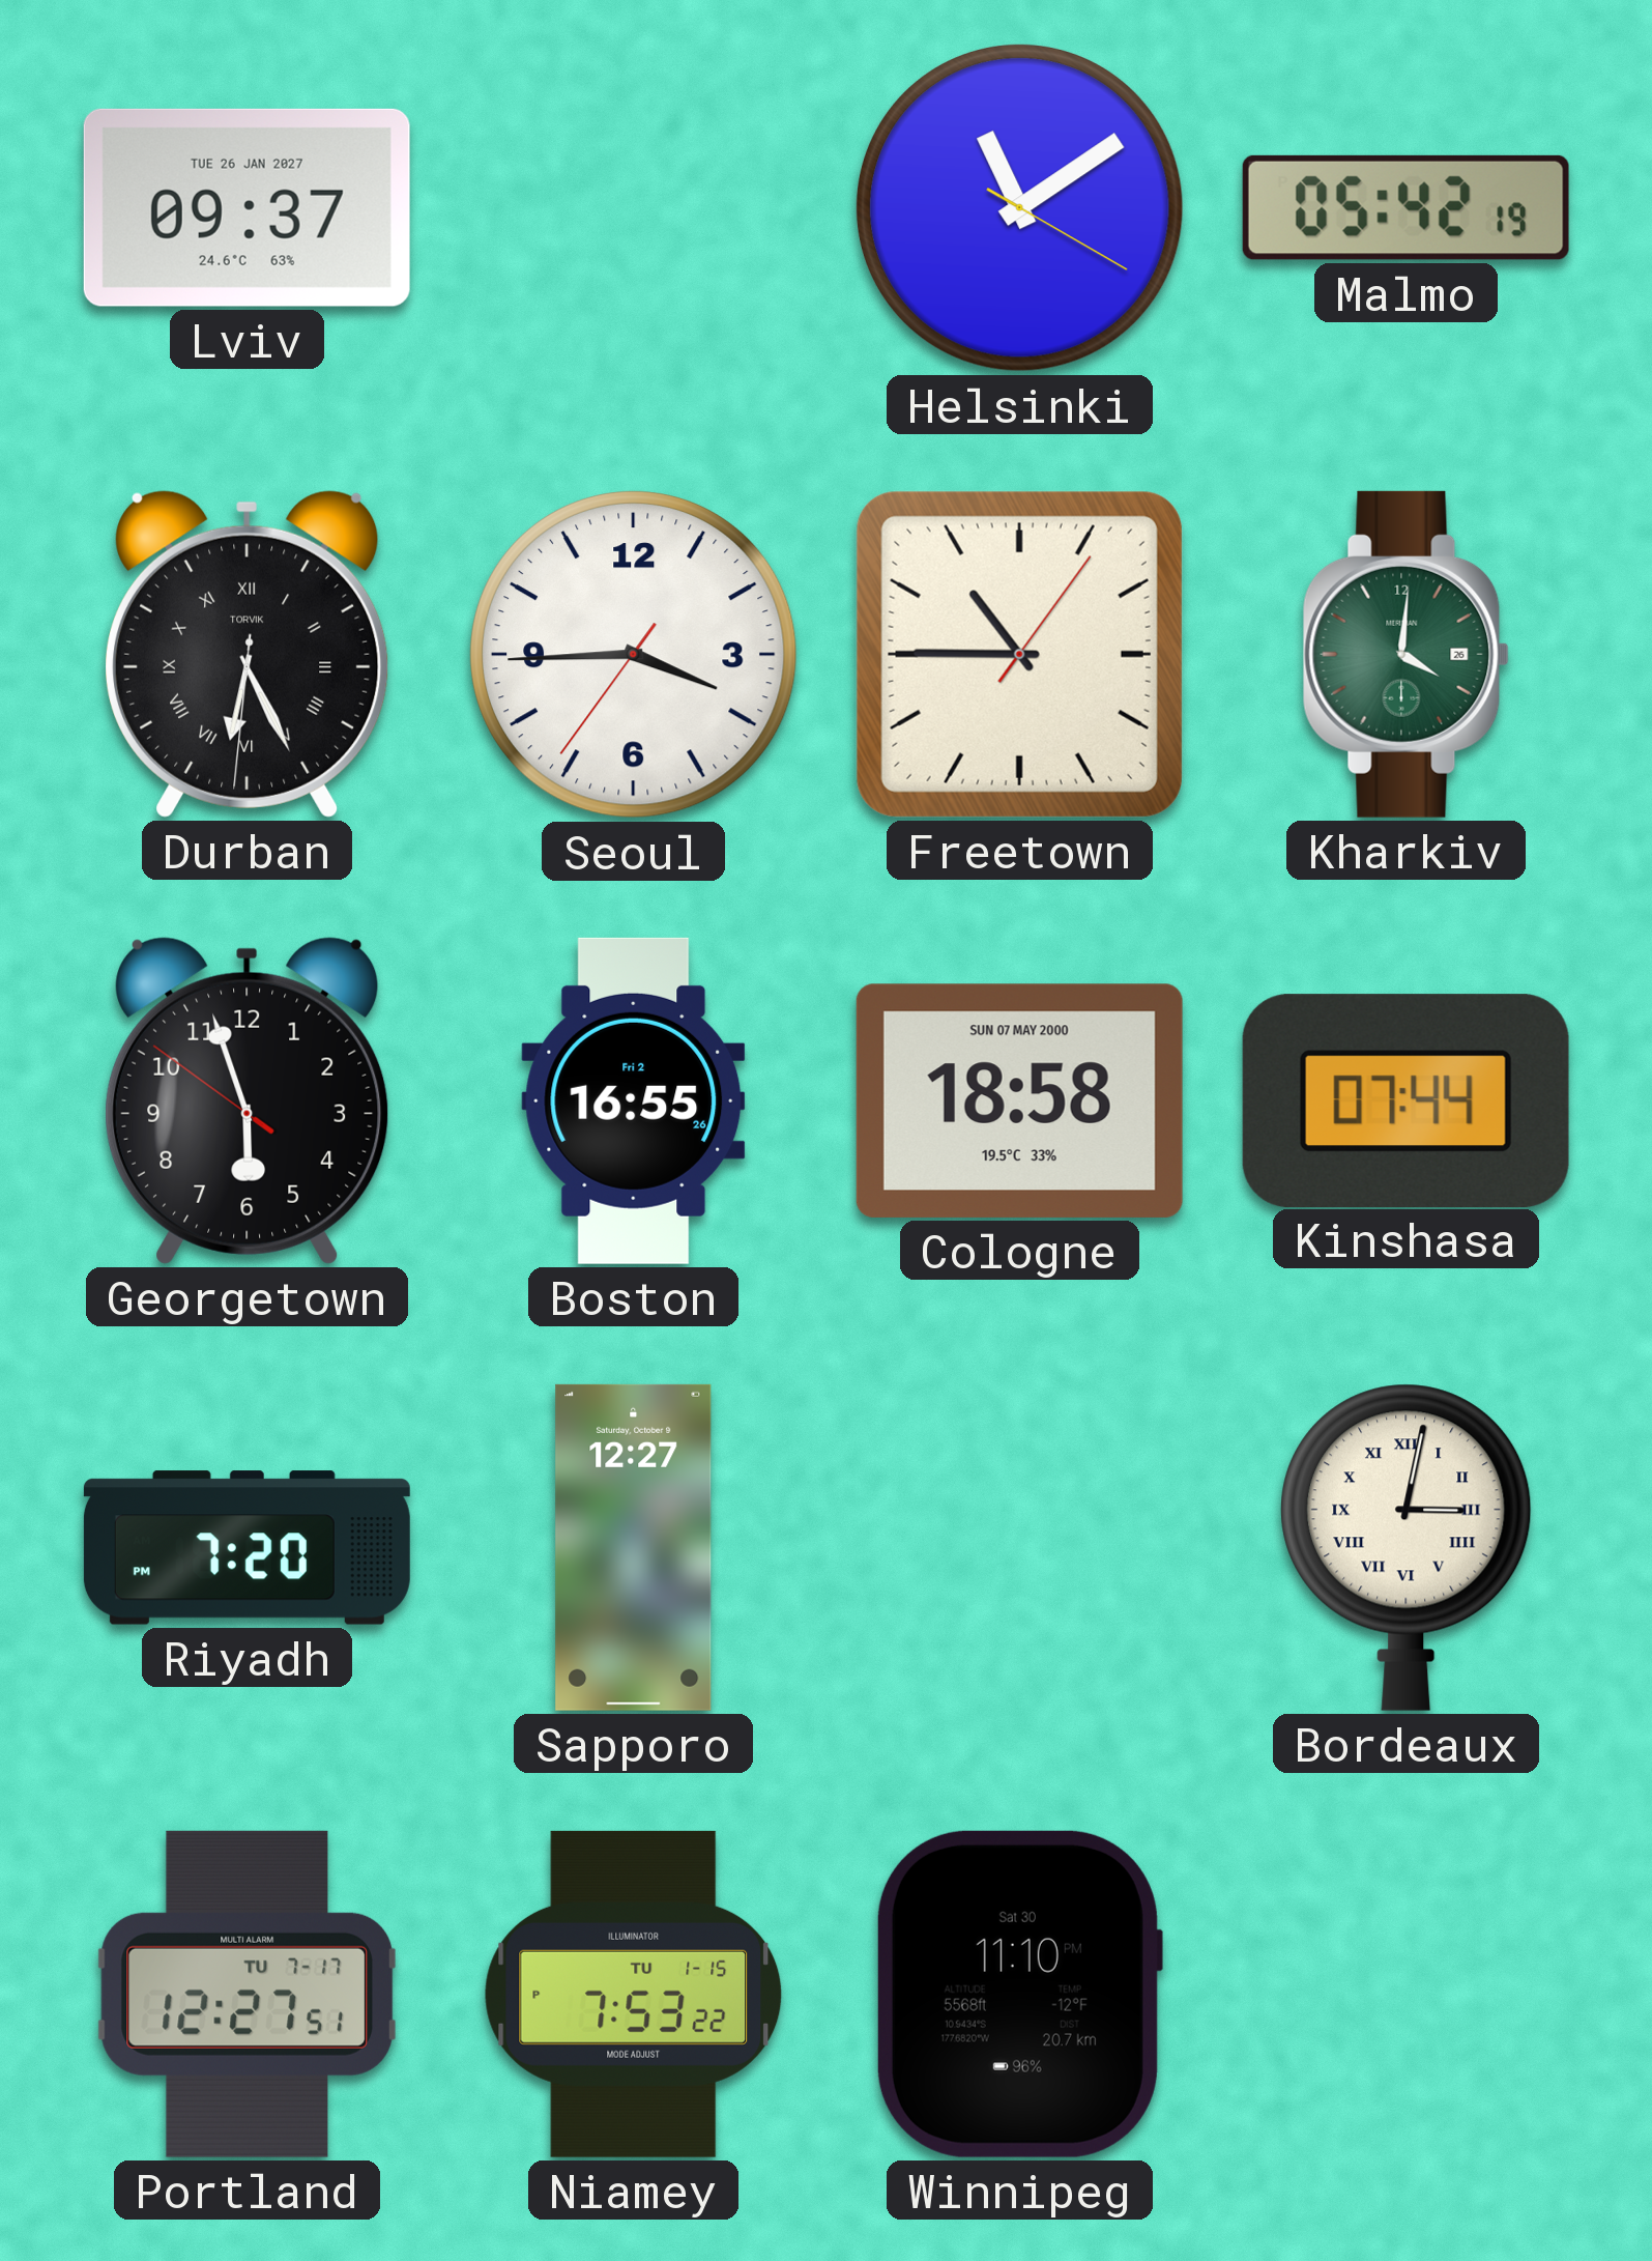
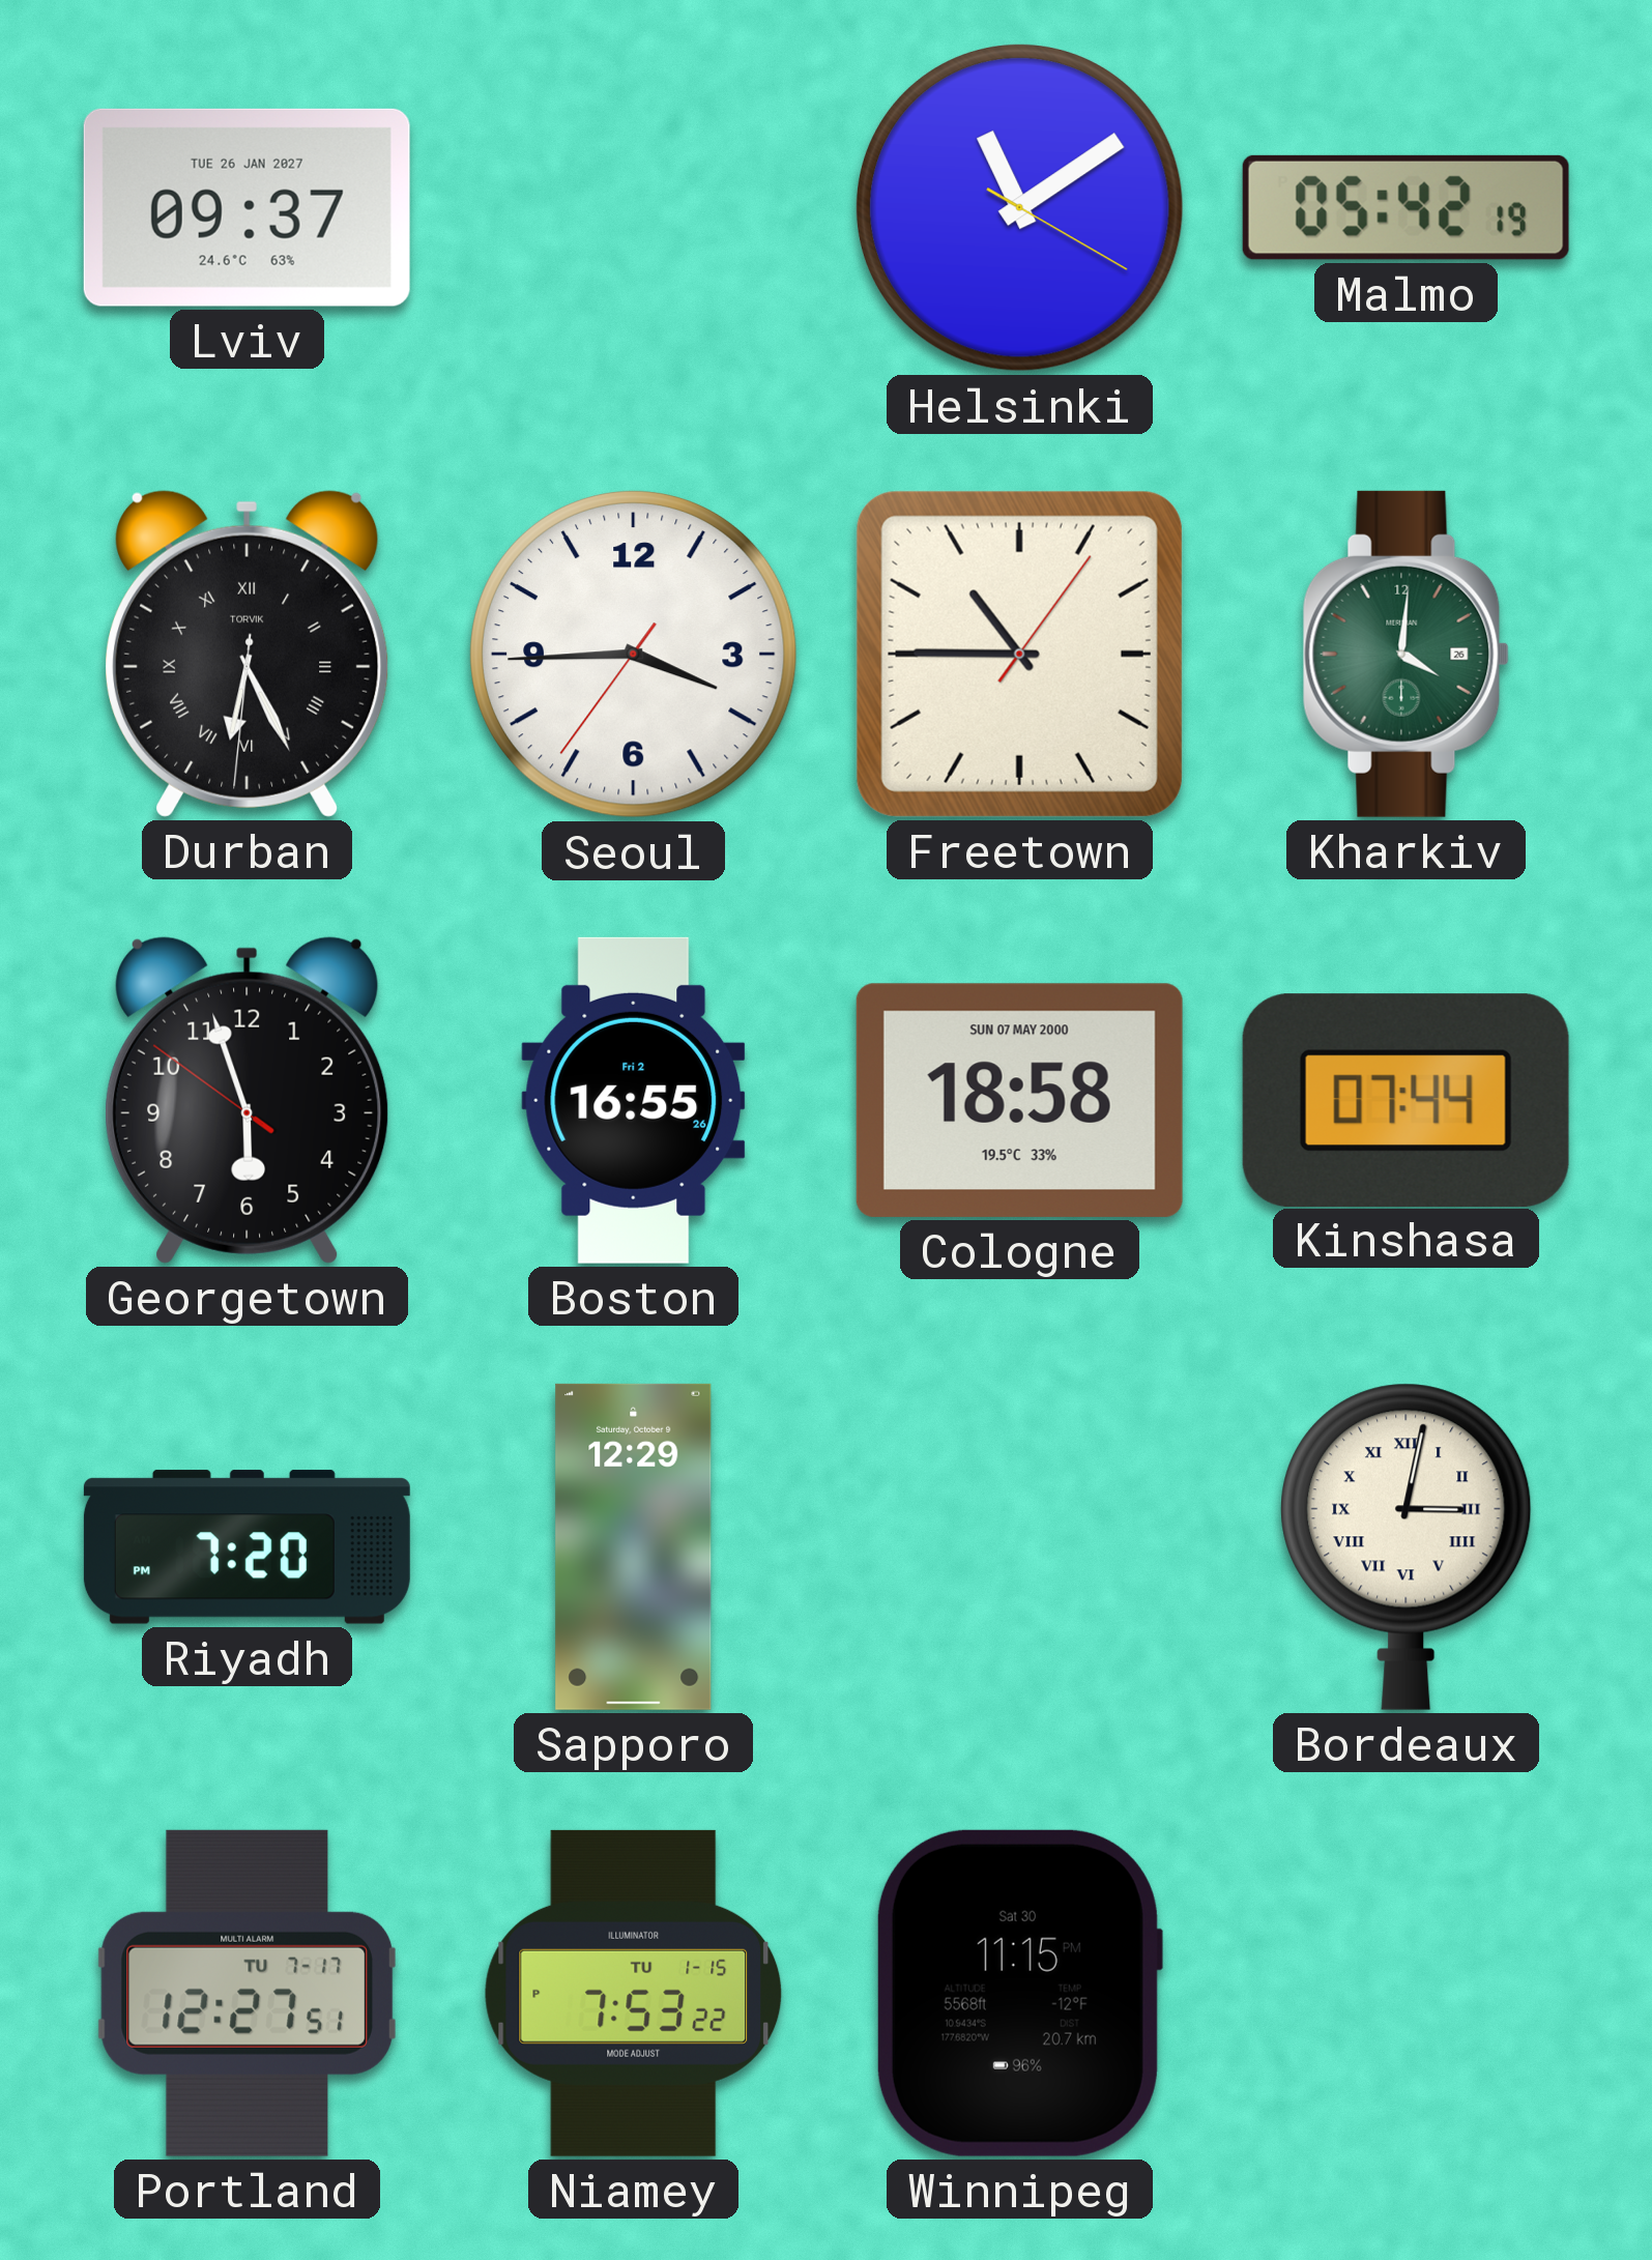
Sapporo: 12:27 -> 12:29 (634, 1546)
Winnipeg: 11:10 -> 11:15 (1019, 1993)
